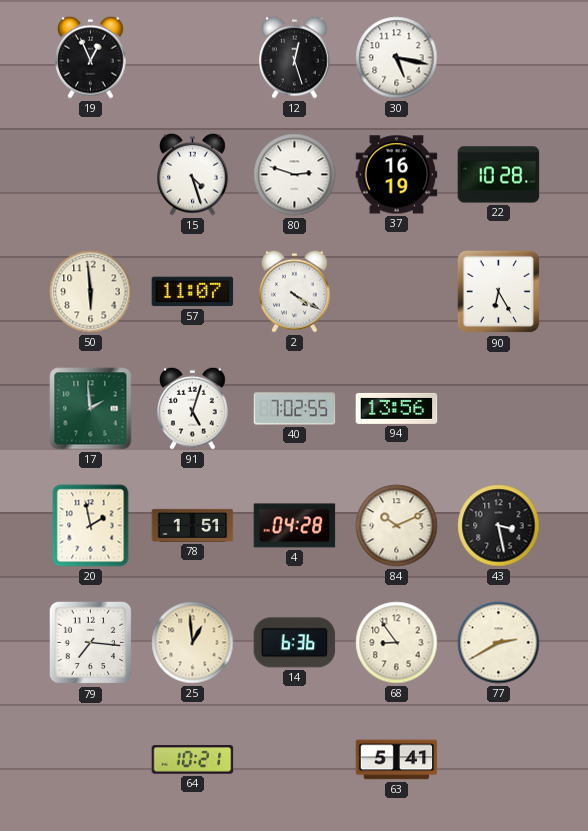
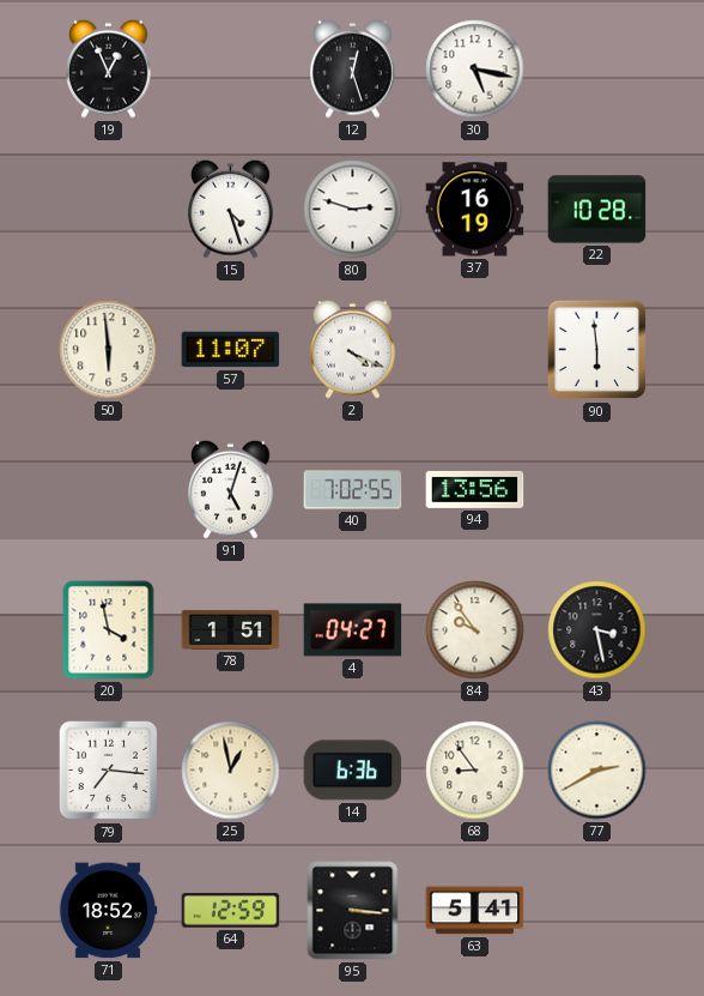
2: 4:20 -> 4:19 (353, 349)
90: 6:25 -> 5:59 (597, 350)
17: 1:59 -> none (91, 409)
20: 1:58 -> 3:58 (109, 630)
4: 04:28 -> 04:27 (353, 630)
84: 10:11 -> 9:54 (475, 630)
25: 12:59 -> 12:58 (231, 771)
71: none -> 18:52 (108, 911)
64: 10:21 -> 12:59 (231, 911)
95: none -> 3:16 (353, 911)
